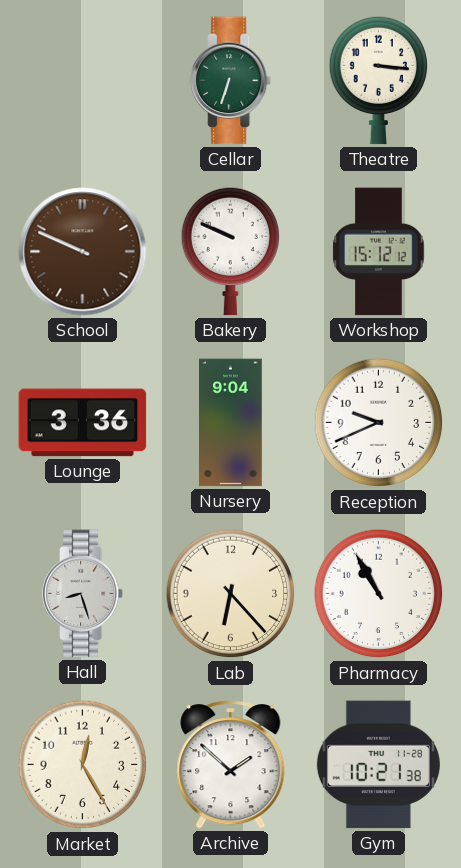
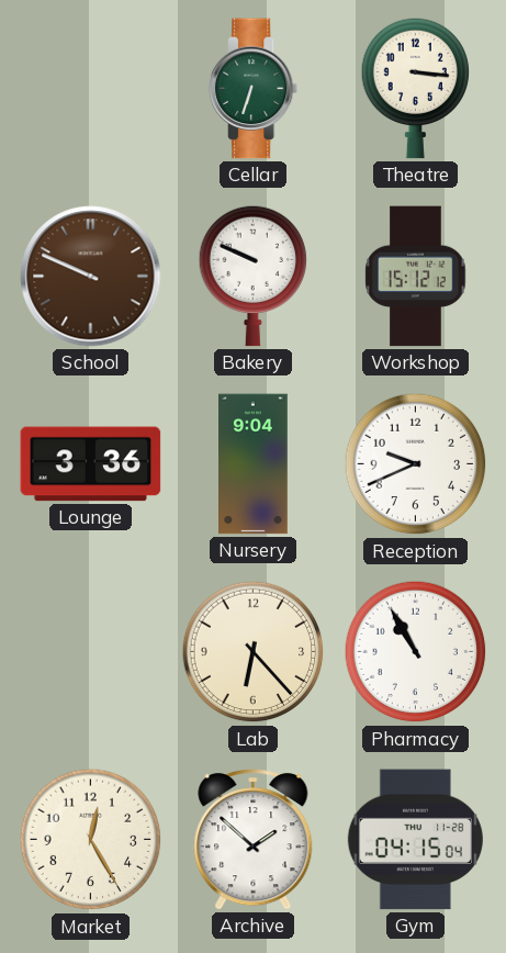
Hall: 8:27 -> none (84, 594)
Gym: 10:21 -> 04:15 (415, 840)
